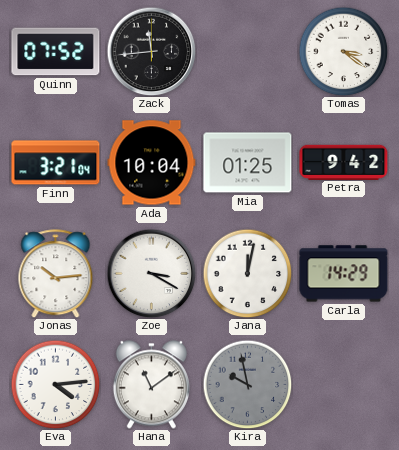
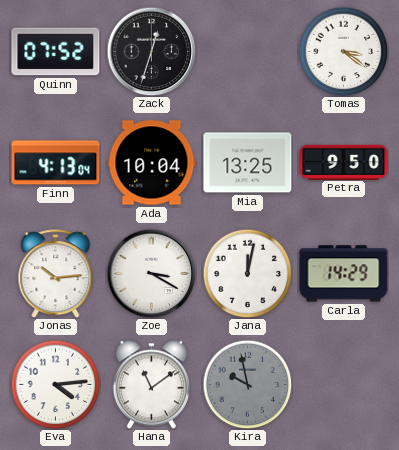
Zack: 11:44 -> 12:33 (151, 51)
Finn: 3:21 -> 4:13 (56, 163)
Mia: 01:25 -> 13:25 (248, 163)
Petra: 9:42 -> 9:50 (344, 162)
